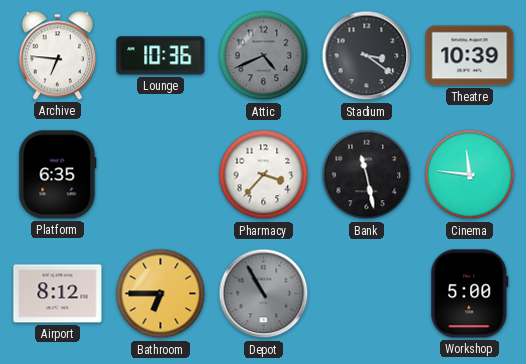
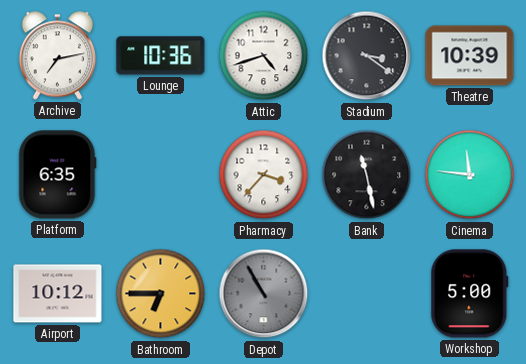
Archive: 6:46 -> 7:13 (58, 56)
Attic: 4:41 -> 4:42 (264, 56)
Attic dial: grey -> white (264, 56)
Airport: 8:12 -> 10:12 (58, 294)
